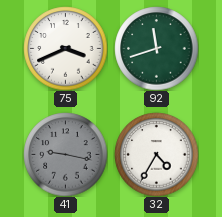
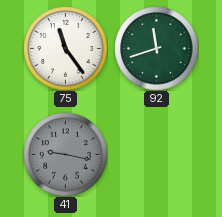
75: 3:41 -> 11:24 (65, 48)
32: 4:35 -> none (156, 154)
